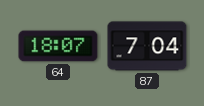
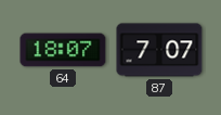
87: 7:04 -> 7:07 (159, 50)
